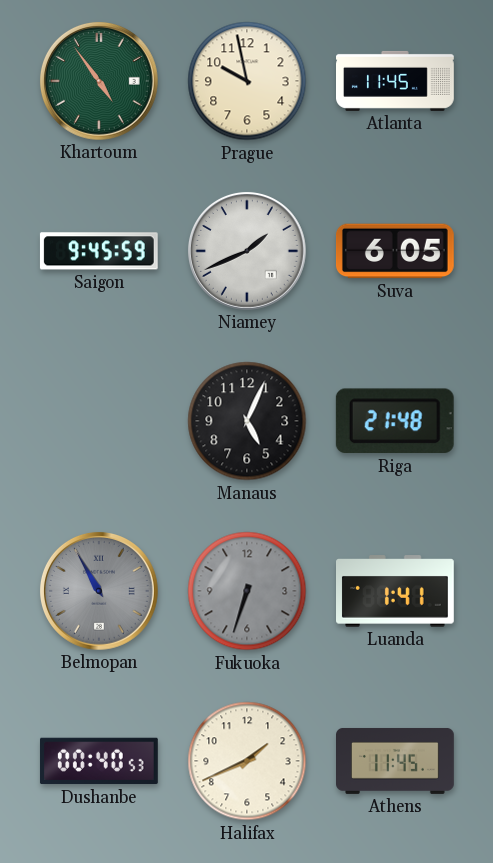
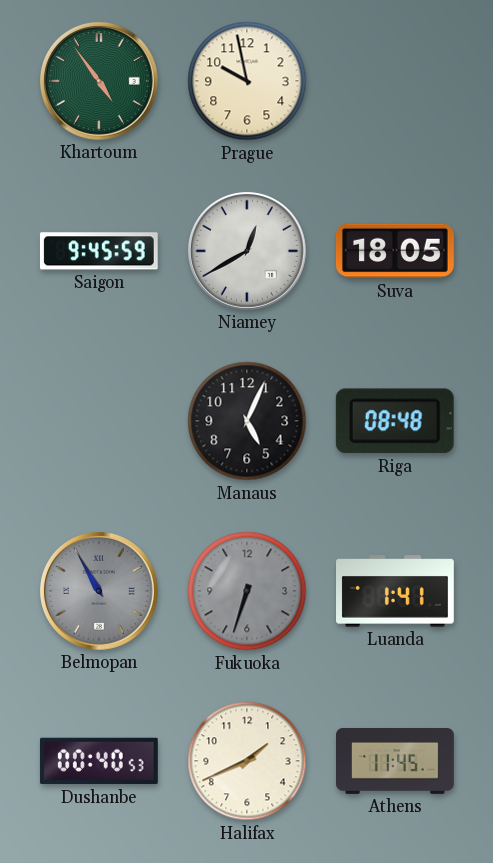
Atlanta: 11:45 -> none (396, 81)
Niamey: 1:41 -> 12:40 (247, 251)
Suva: 6:05 -> 18:05 (395, 251)
Riga: 21:48 -> 08:48 (395, 421)
